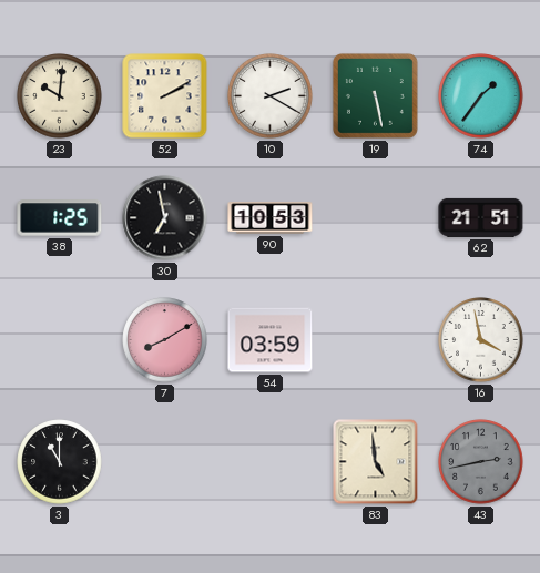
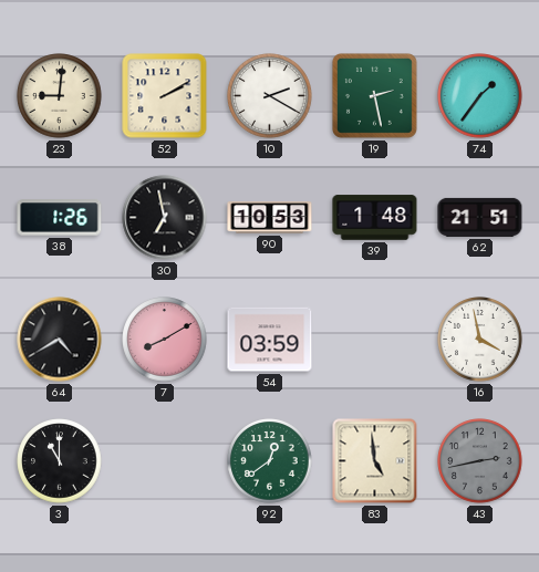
23: 10:01 -> 9:01 (60, 96)
19: 5:28 -> 2:28 (374, 95)
38: 1:25 -> 1:26 (60, 218)
39: none -> 1:48 (375, 218)
64: none -> 4:40 (60, 340)
92: none -> 12:39 (270, 461)
